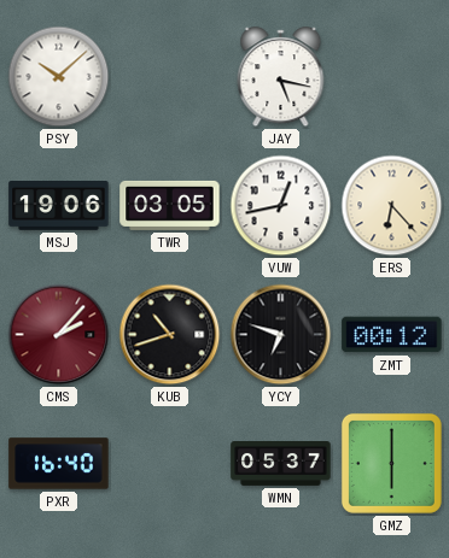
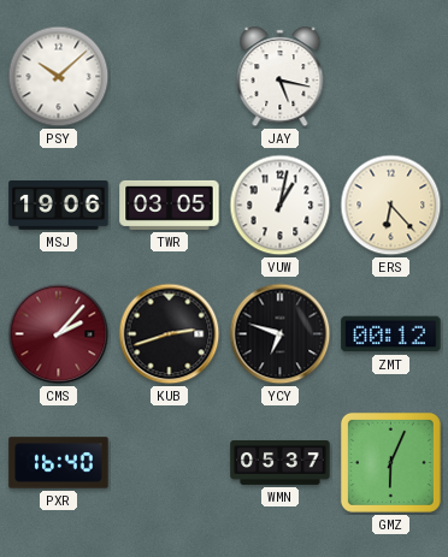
VUW: 12:43 -> 1:02 (281, 206)
KUB: 10:42 -> 2:42 (170, 334)
GMZ: 6:00 -> 6:04 (390, 462)
